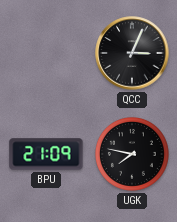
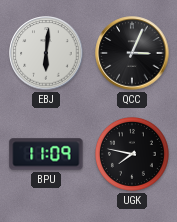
EBJ: none -> 6:01 (46, 53)
BPU: 21:09 -> 11:09 (46, 154)
